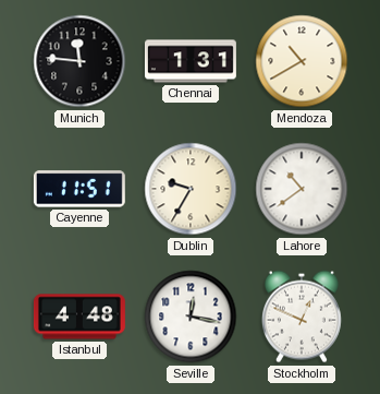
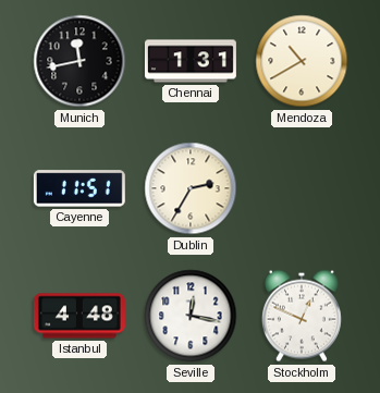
Munich: 11:46 -> 11:43 (79, 61)
Dublin: 9:35 -> 2:35 (191, 188)
Lahore: 10:39 -> none (302, 189)
